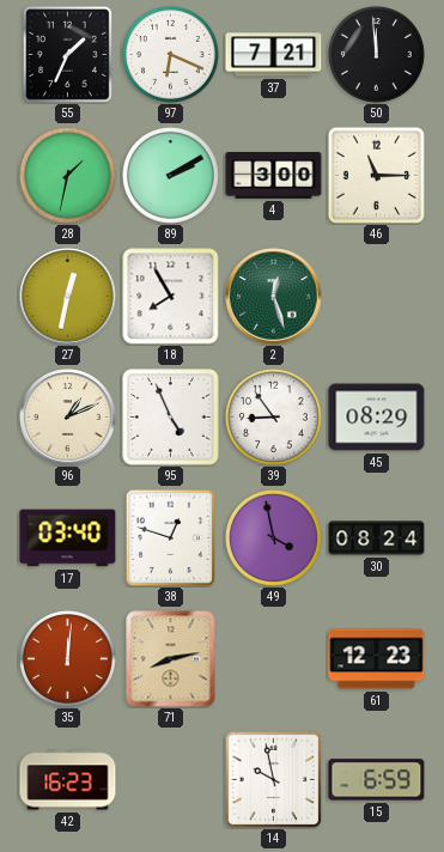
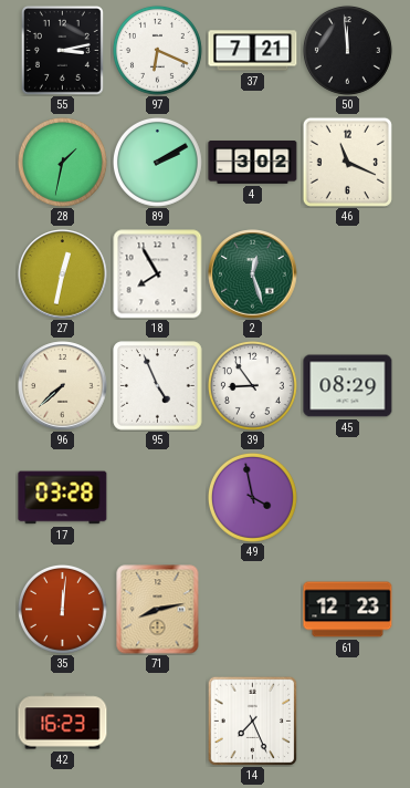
55: 1:34 -> 3:13 (62, 50)
4: 3:00 -> 3:02 (253, 163)
46: 11:15 -> 11:19 (347, 162)
96: 1:11 -> 7:38 (63, 386)
17: 03:40 -> 03:28 (63, 498)
38: 12:48 -> none (171, 537)
30: 08:24 -> none (377, 538)
14: 9:58 -> 7:26 (252, 720)
15: 6:59 -> none (377, 780)
